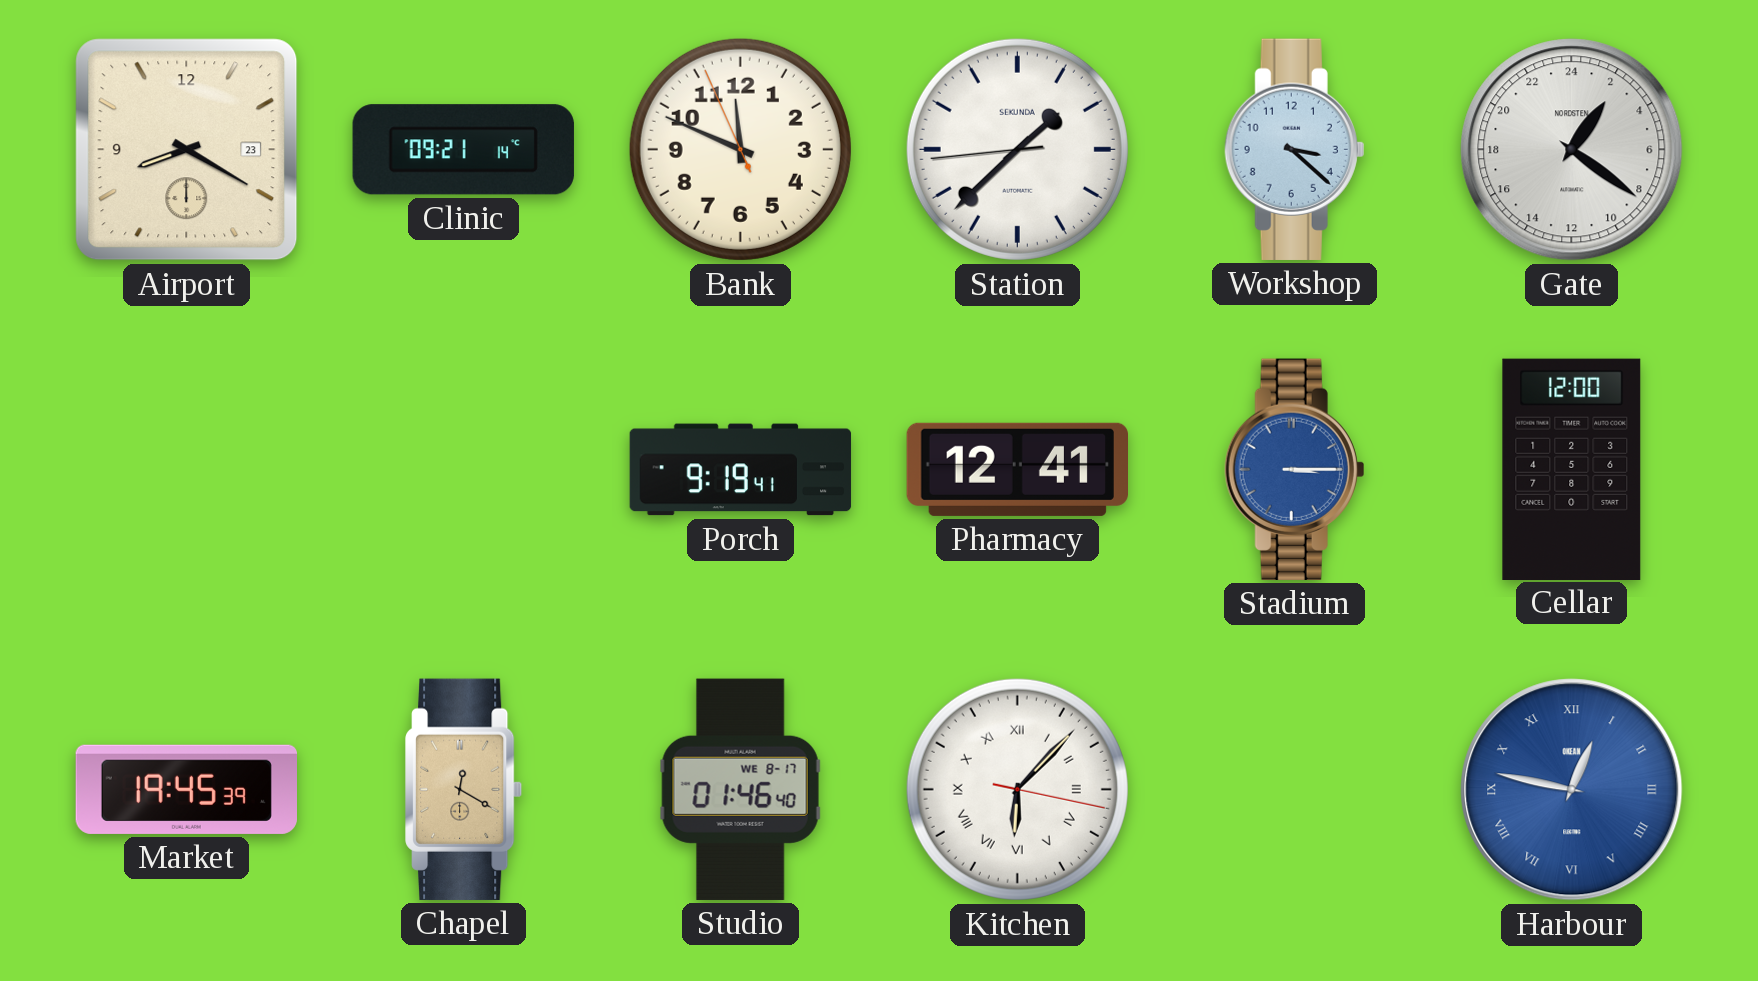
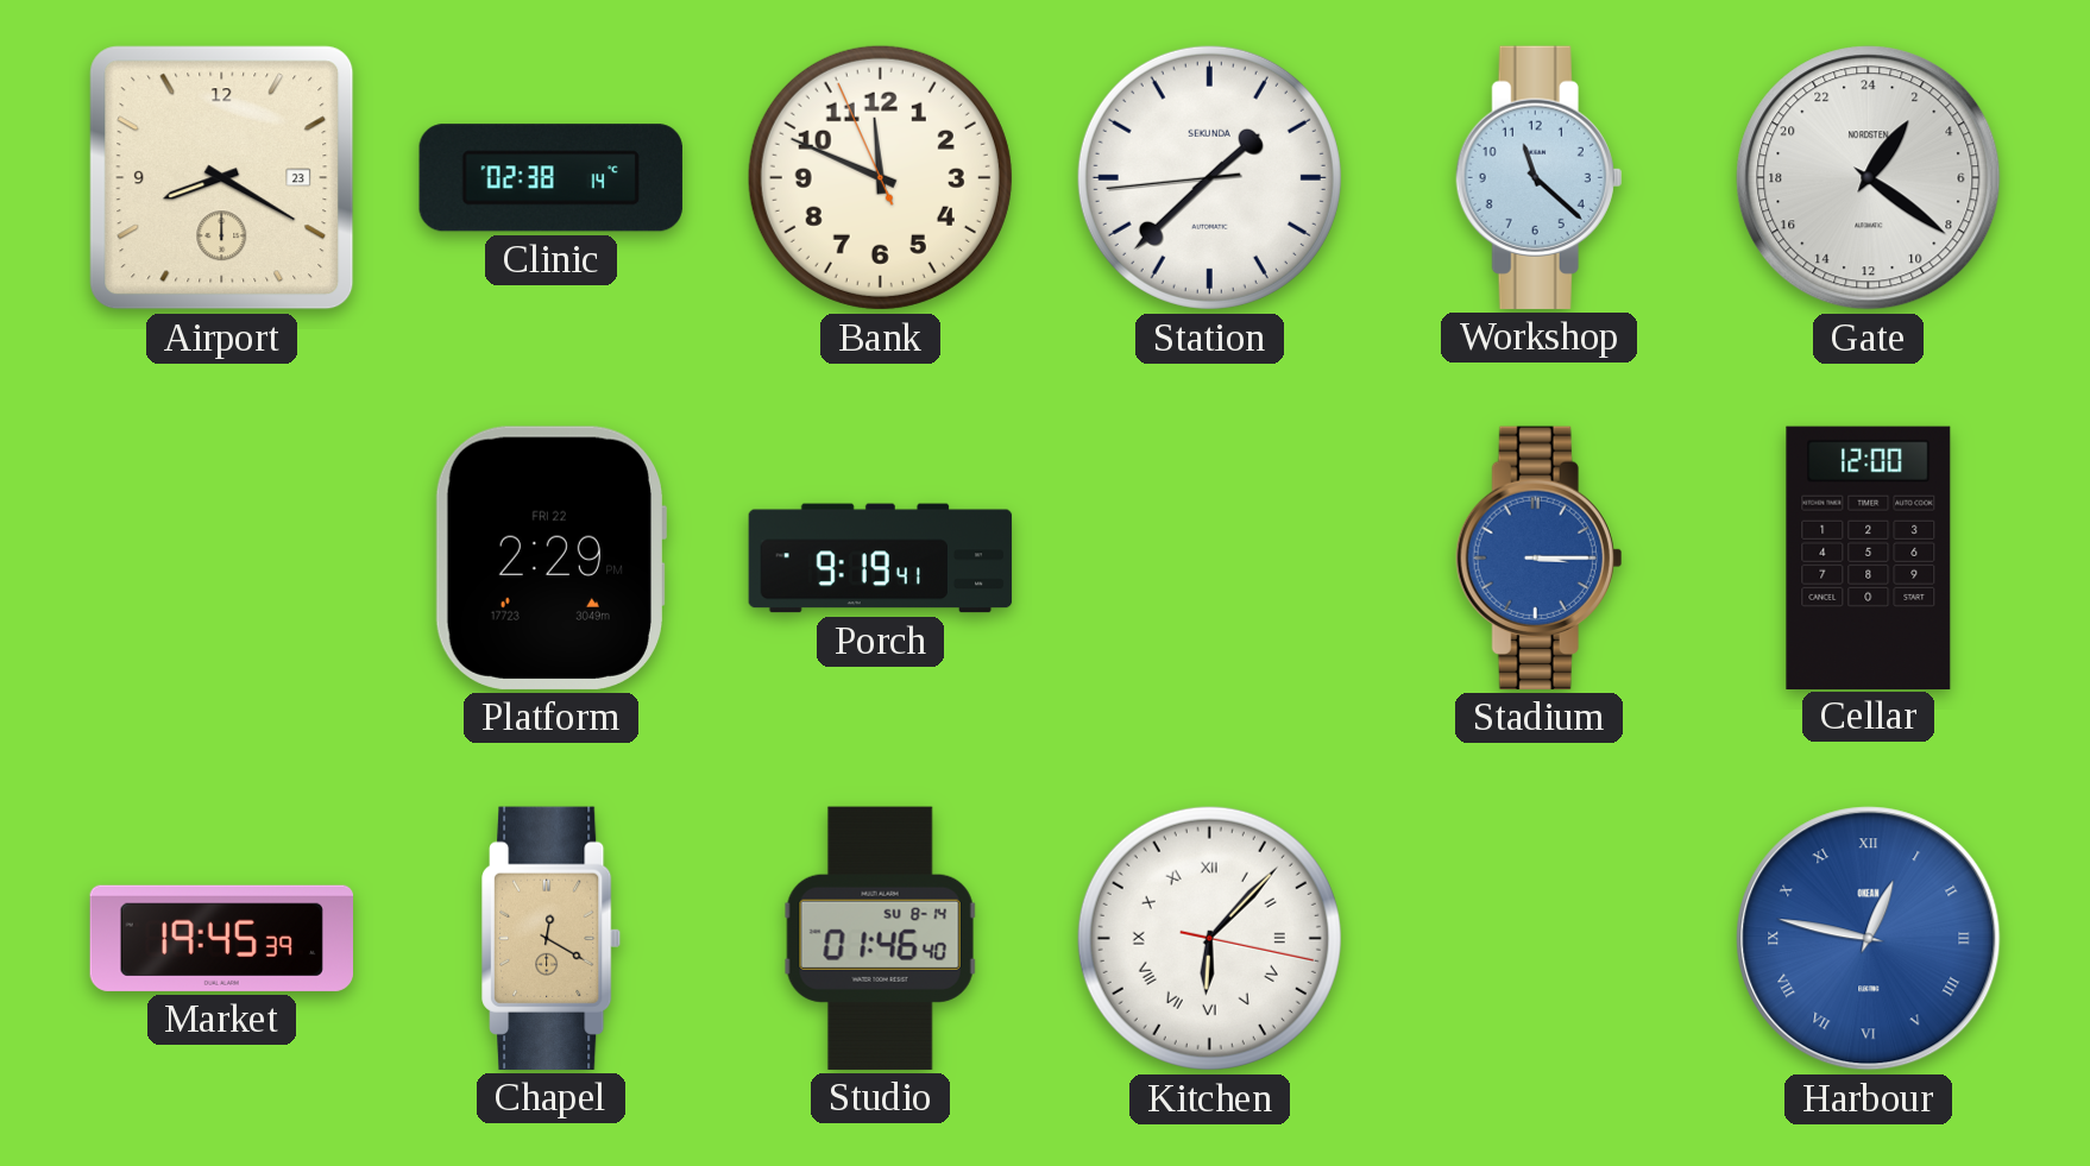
Clinic: 09:21 -> 02:38 (550, 178)
Workshop: 3:22 -> 11:22 (1540, 177)
Platform: none -> 2:29 (549, 557)
Pharmacy: 12:41 -> none (1017, 469)
Studio date: WE 8-17 -> SU 8-14 (880, 938)
